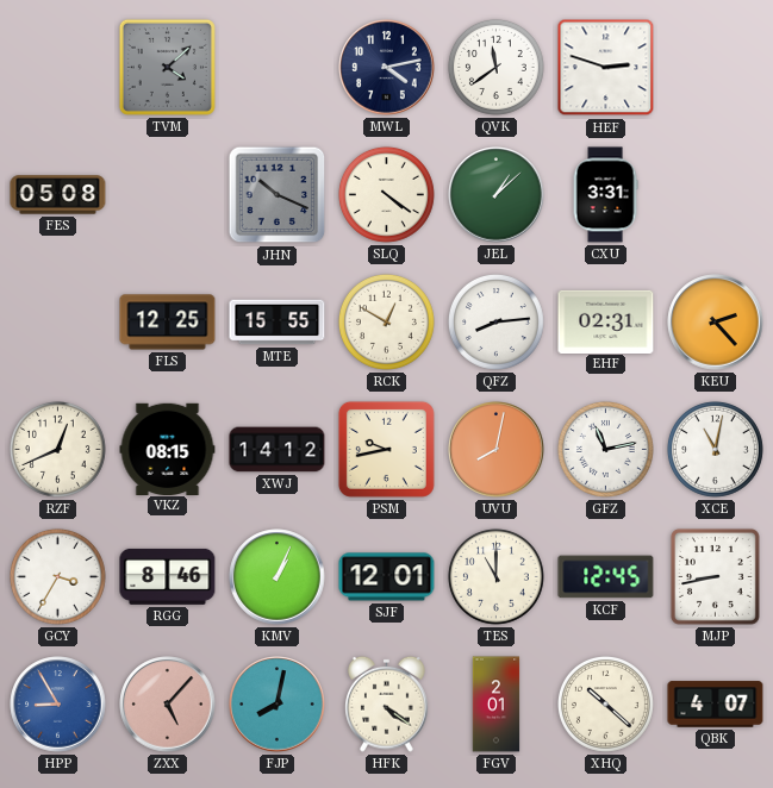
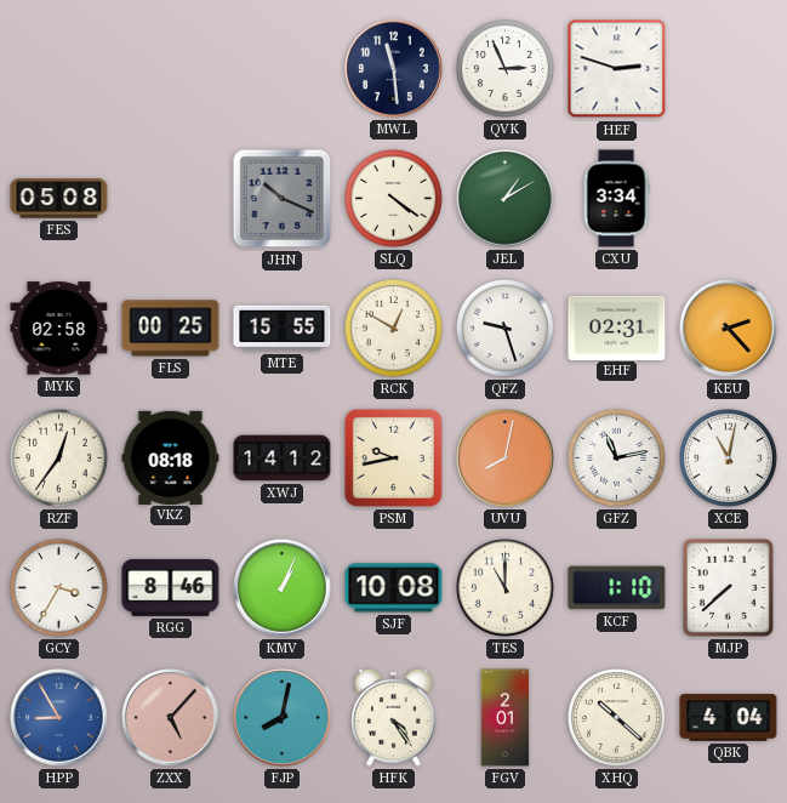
TVM: 4:08 -> none (167, 67)
MWL: 4:13 -> 11:29 (394, 69)
QVK: 11:39 -> 2:56 (504, 68)
JEL: 1:08 -> 1:10 (506, 199)
CXU: 3:31 -> 3:34 (616, 199)
MYK: none -> 02:58 (59, 329)
FLS: 12:25 -> 00:25 (171, 329)
QFZ: 8:14 -> 9:27 (504, 328)
RZF: 12:41 -> 12:36 (58, 457)
VKZ: 08:15 -> 08:18 (171, 457)
SJF: 12:01 -> 10:08 (394, 588)
KCF: 12:45 -> 1:10 (617, 588)
MJP: 8:43 -> 7:38 (728, 587)
HFK: 4:21 -> 4:24 (394, 717)
QBK: 4:07 -> 4:04 (729, 718)
